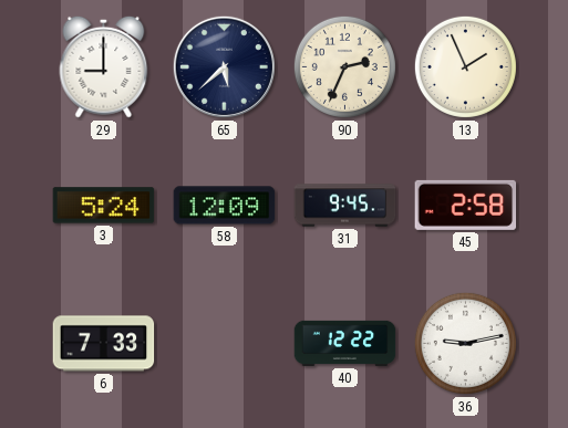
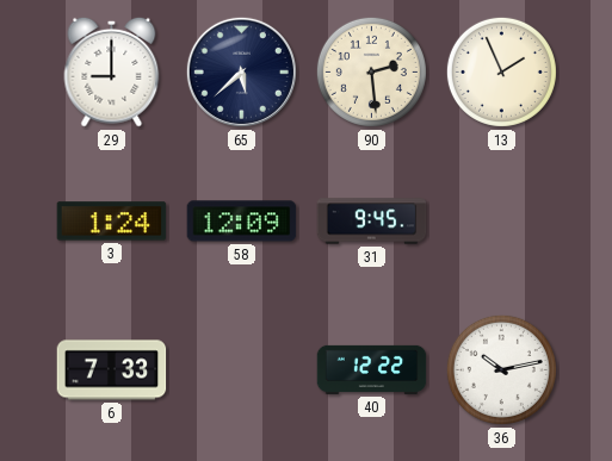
90: 2:34 -> 2:29 (371, 71)
3: 5:24 -> 1:24 (112, 222)
45: 2:58 -> none (466, 205)
36: 9:13 -> 10:13 (501, 369)
